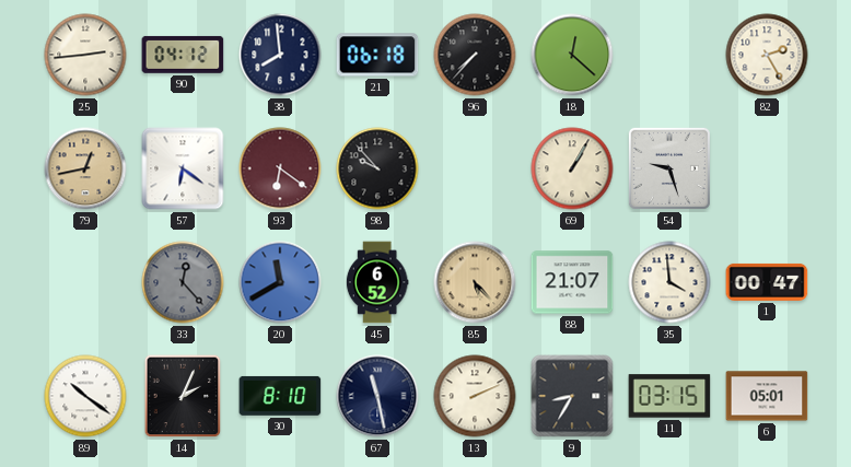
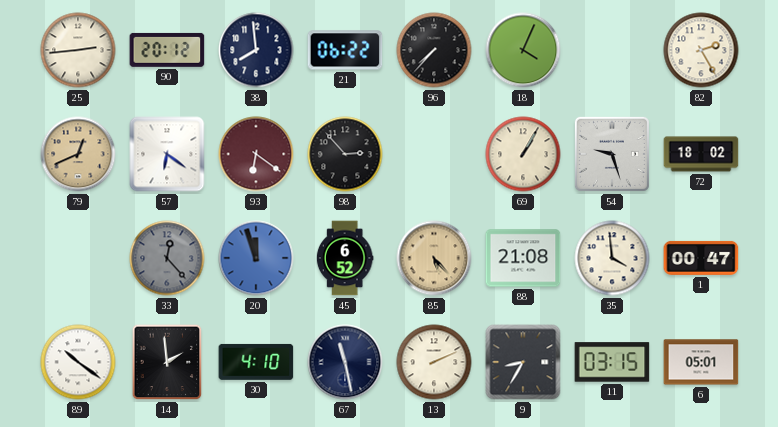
90: 04:12 -> 20:12 (167, 50)
21: 06:18 -> 06:22 (345, 50)
18: 12:22 -> 4:04 (523, 50)
79: 12:43 -> 12:41 (78, 154)
98: 9:53 -> 2:53 (345, 154)
72: none -> 18:02 (701, 154)
20: 11:40 -> 11:57 (256, 258)
88: 21:07 -> 21:08 (523, 258)
14: 2:04 -> 1:59 (167, 362)
30: 8:10 -> 4:10 (256, 362)
